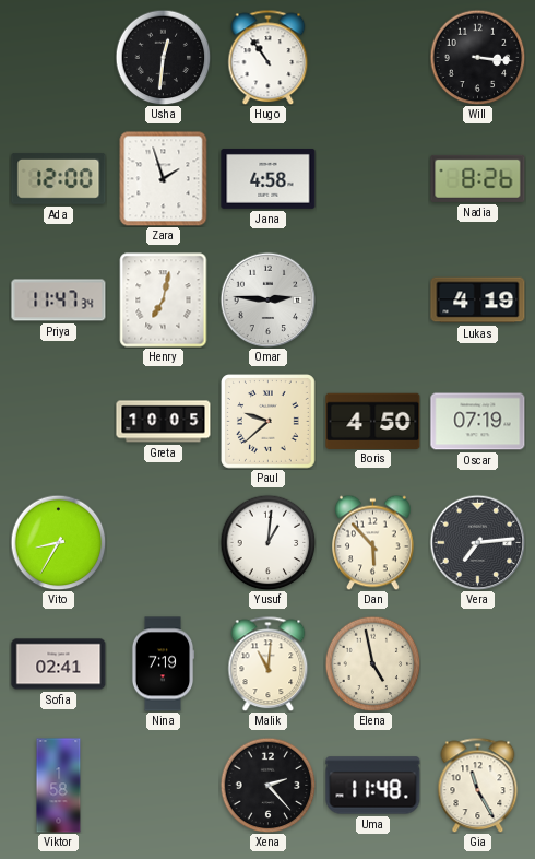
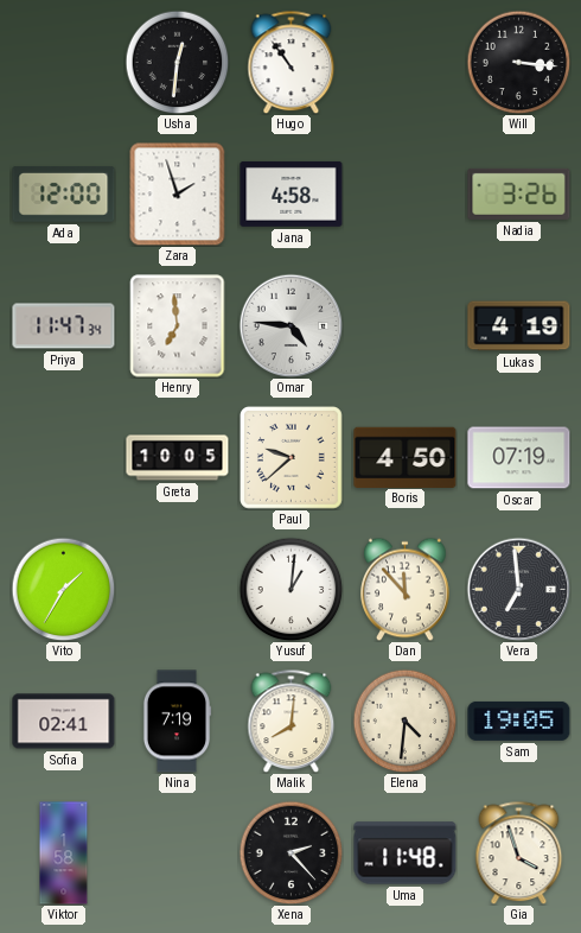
Nadia: 8:26 -> 3:26 (519, 193)
Henry: 7:02 -> 6:59 (178, 326)
Omar: 2:46 -> 4:46 (290, 325)
Vito: 8:35 -> 1:35 (63, 589)
Dan: 5:53 -> 11:53 (406, 589)
Vera: 7:14 -> 6:59 (518, 589)
Malik: 11:01 -> 8:01 (292, 721)
Elena: 4:58 -> 4:31 (404, 721)
Sam: none -> 19:05 (519, 721)
Gia: 11:25 -> 3:57 (519, 852)
